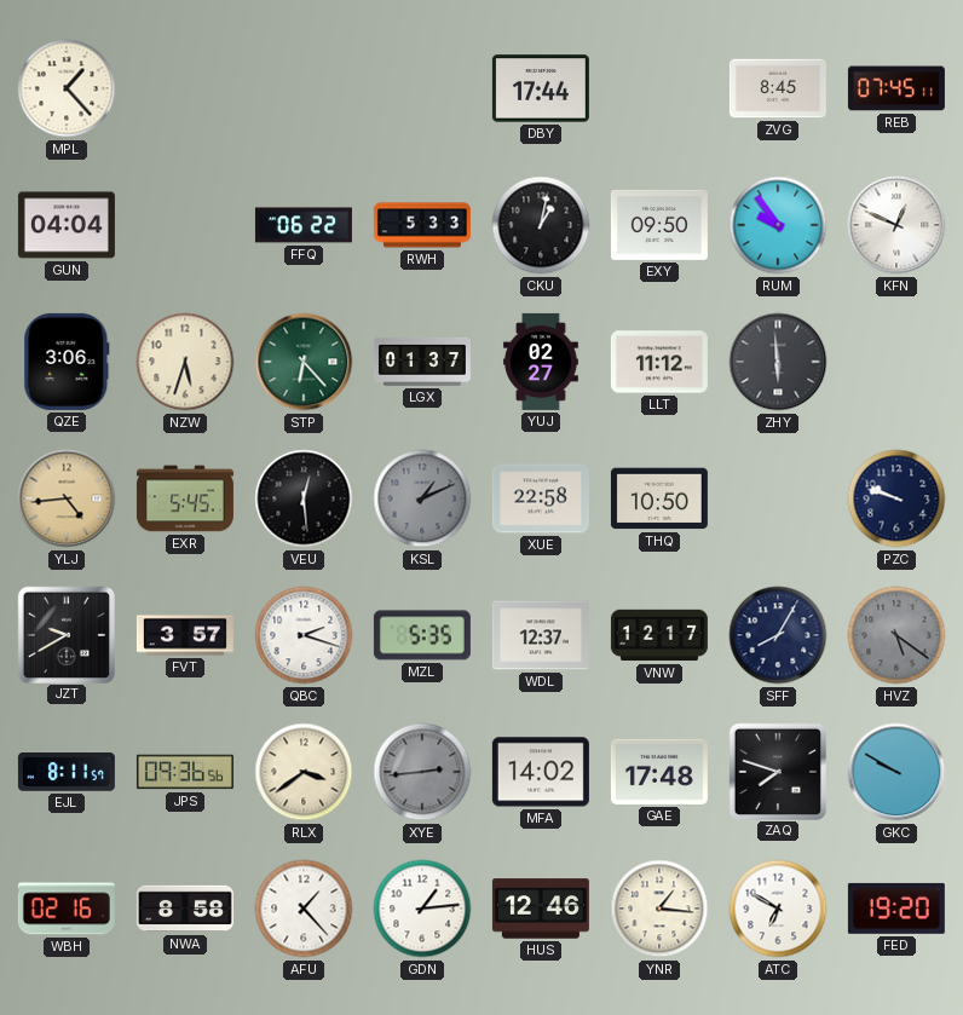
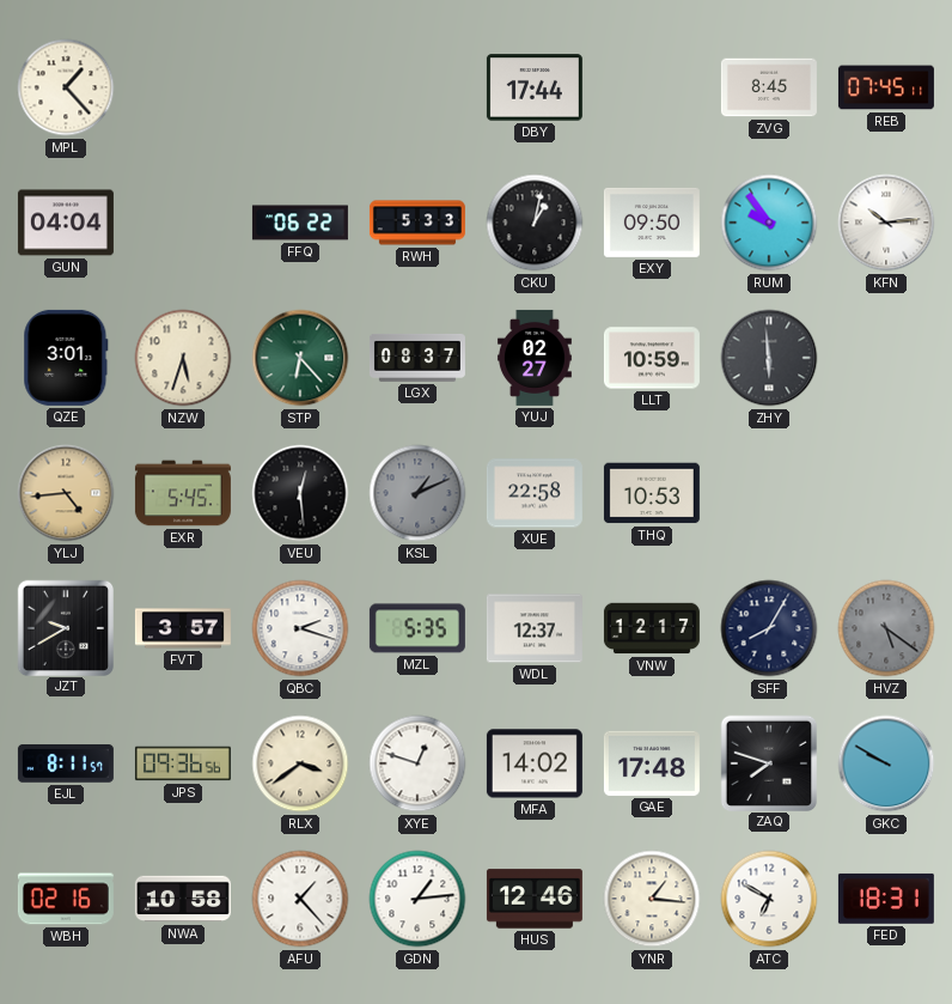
KFN: 12:49 -> 10:14 (886, 223)
QZE: 3:06 -> 3:01 (66, 358)
LGX: 01:37 -> 08:37 (417, 358)
LLT: 11:12 -> 10:59 (652, 358)
THQ: 10:50 -> 10:53 (652, 493)
PZC: 9:48 -> none (896, 498)
XYE: 2:44 -> 12:48 (417, 763)
XYE dial: grey -> white (417, 763)
NWA: 8:58 -> 10:58 (183, 899)
FED: 19:20 -> 18:31 (886, 899)
